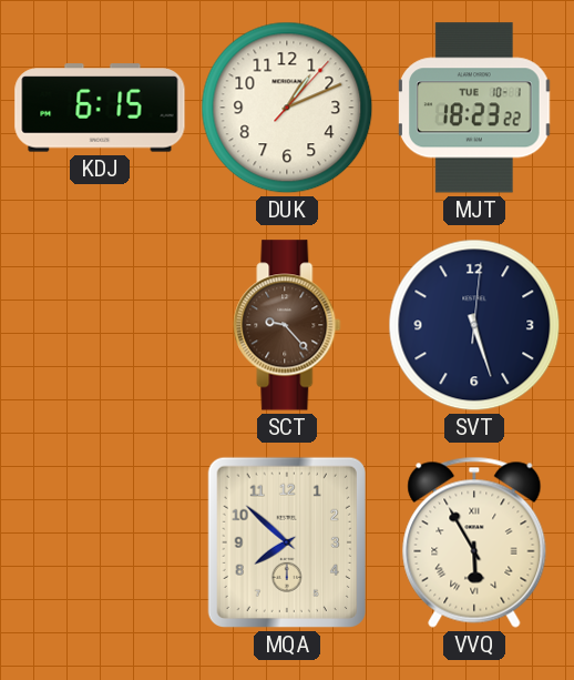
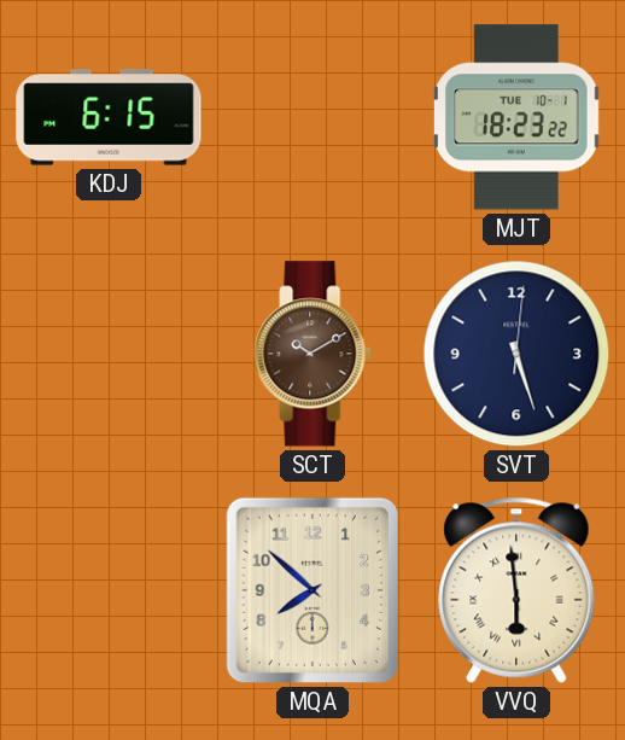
DUK: 1:11 -> none (287, 108)
SCT: 9:23 -> 10:10 (312, 354)
VVQ: 5:55 -> 5:59 (516, 590)
